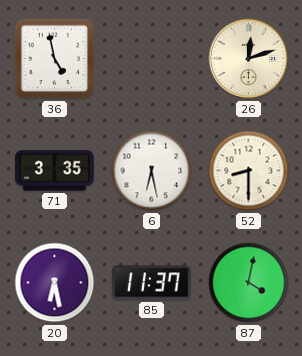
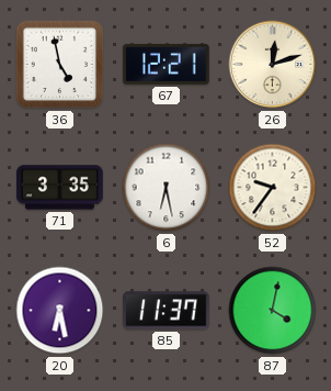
67: none -> 12:21 (167, 64)
52: 8:30 -> 9:36 (273, 188)
